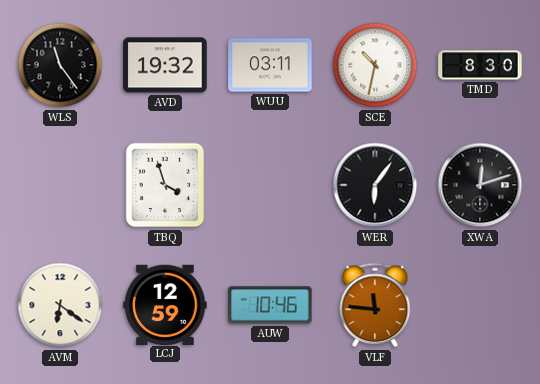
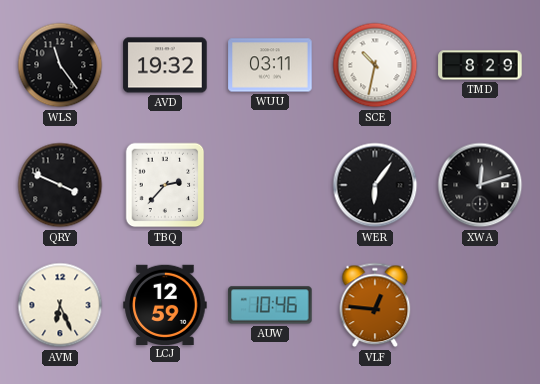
TMD: 8:30 -> 8:29 (480, 65)
QRY: none -> 3:49 (60, 185)
TBQ: 3:57 -> 2:37 (165, 185)
AVM: 6:21 -> 6:26 (60, 305)
VLF: 11:46 -> 12:46 (375, 305)
